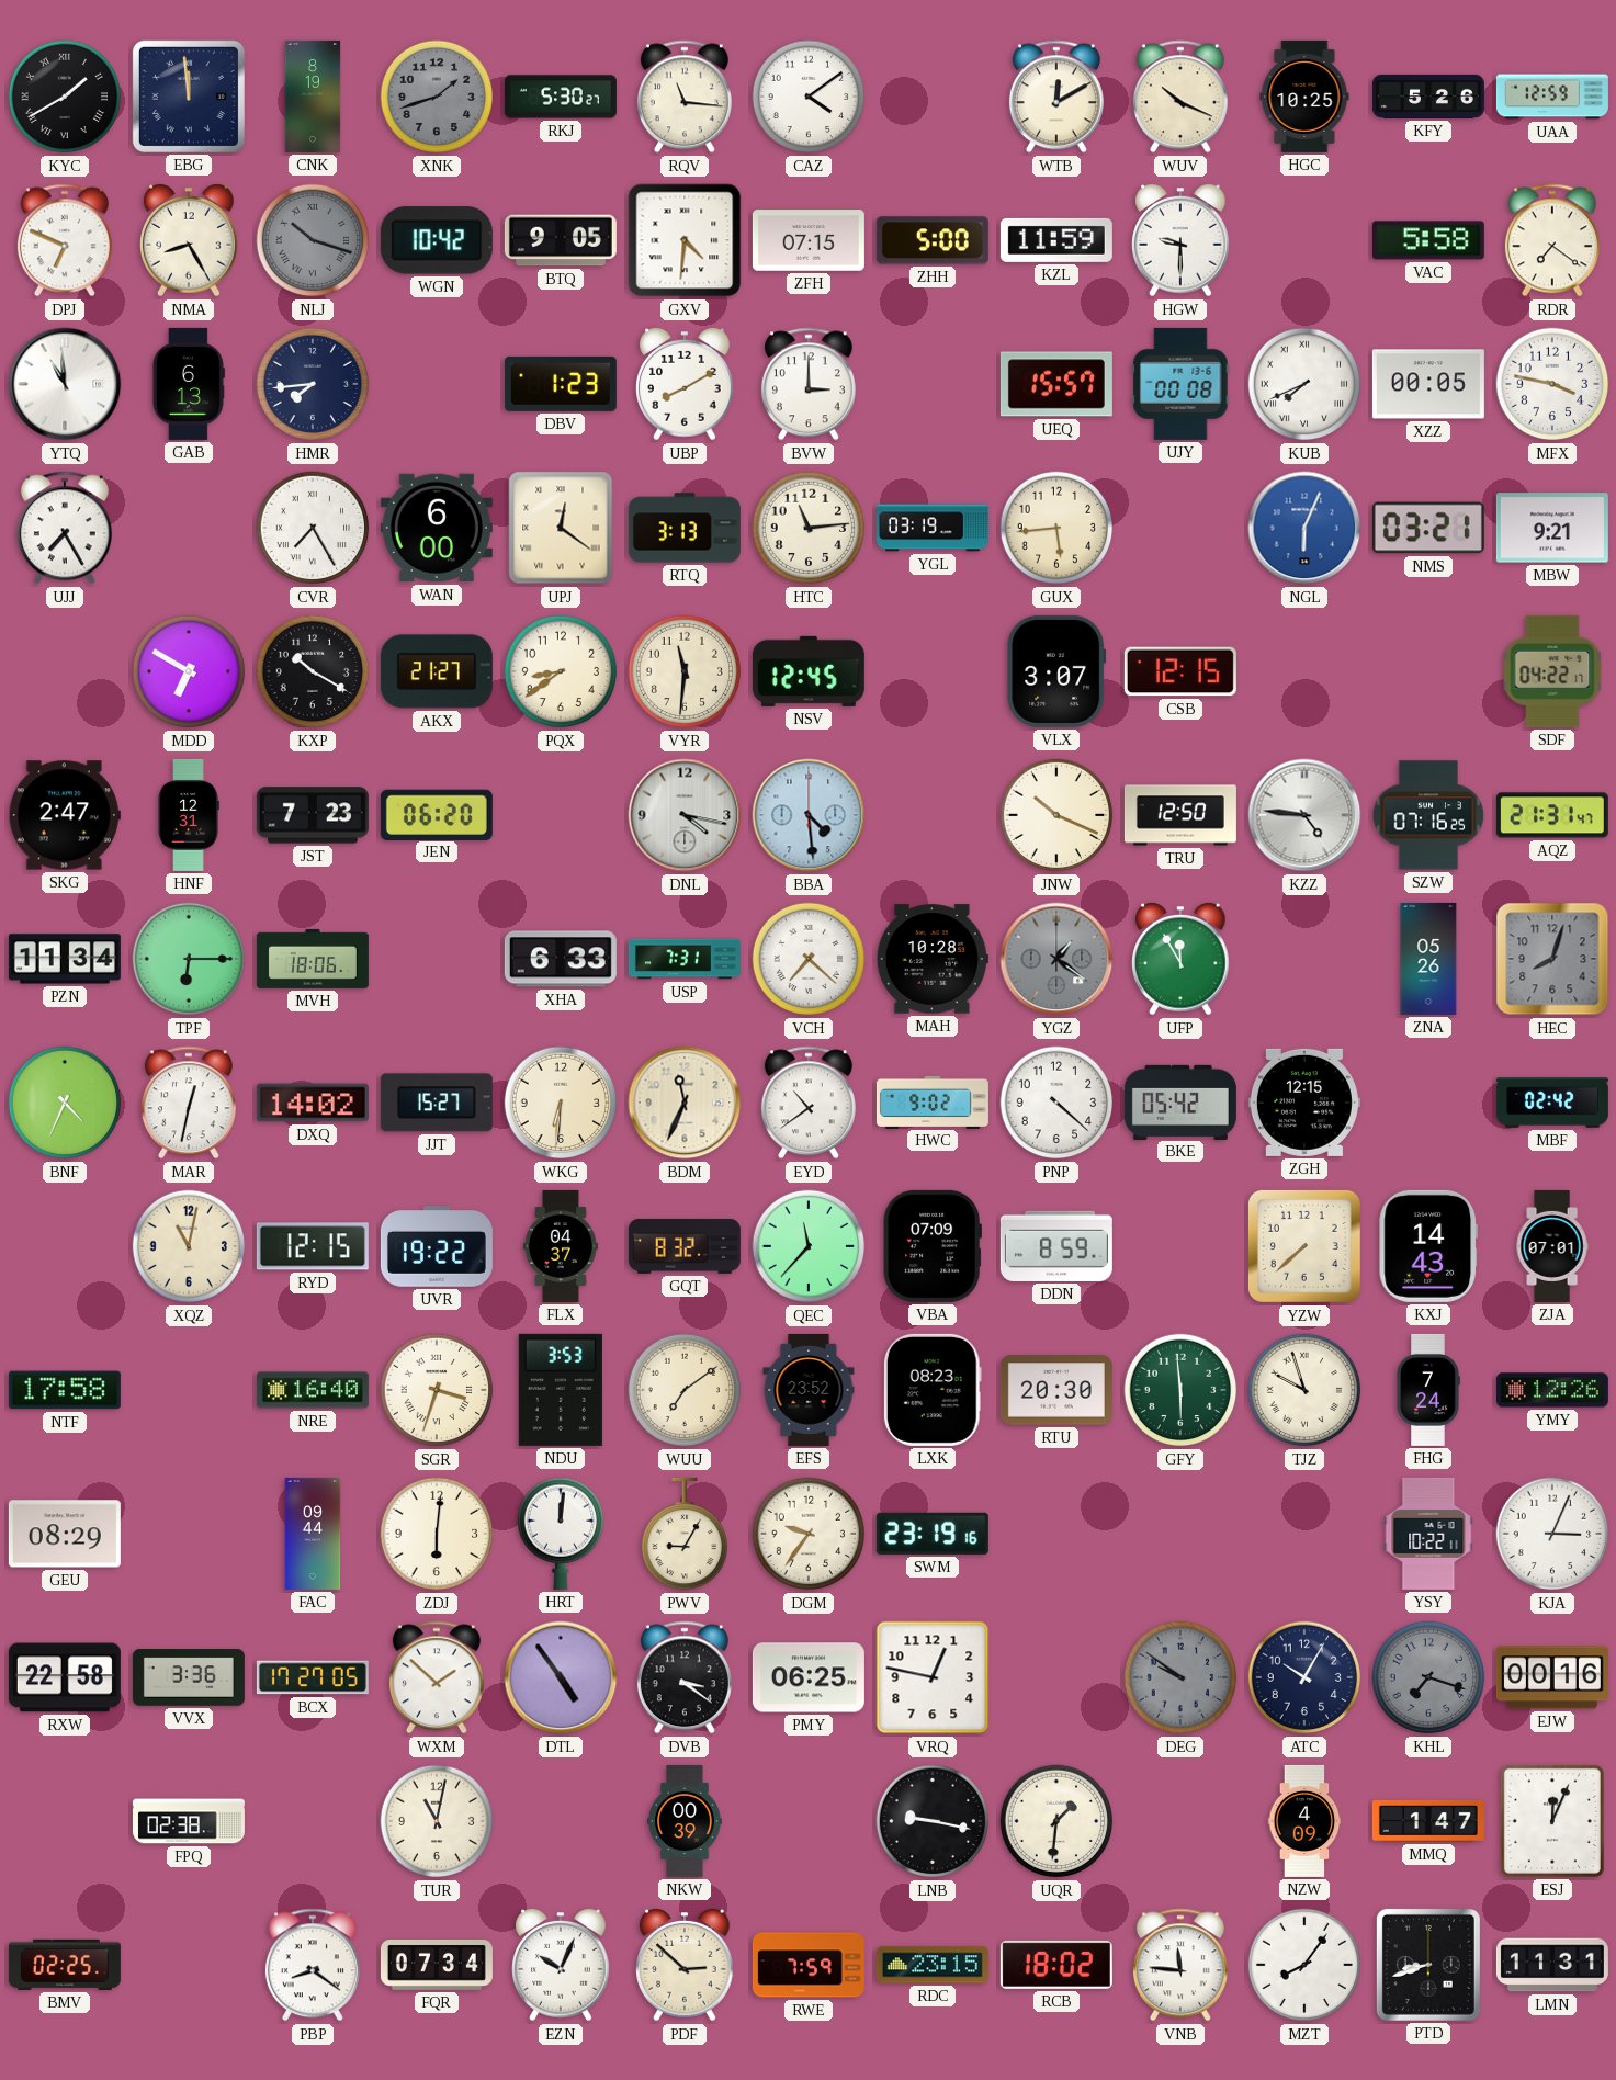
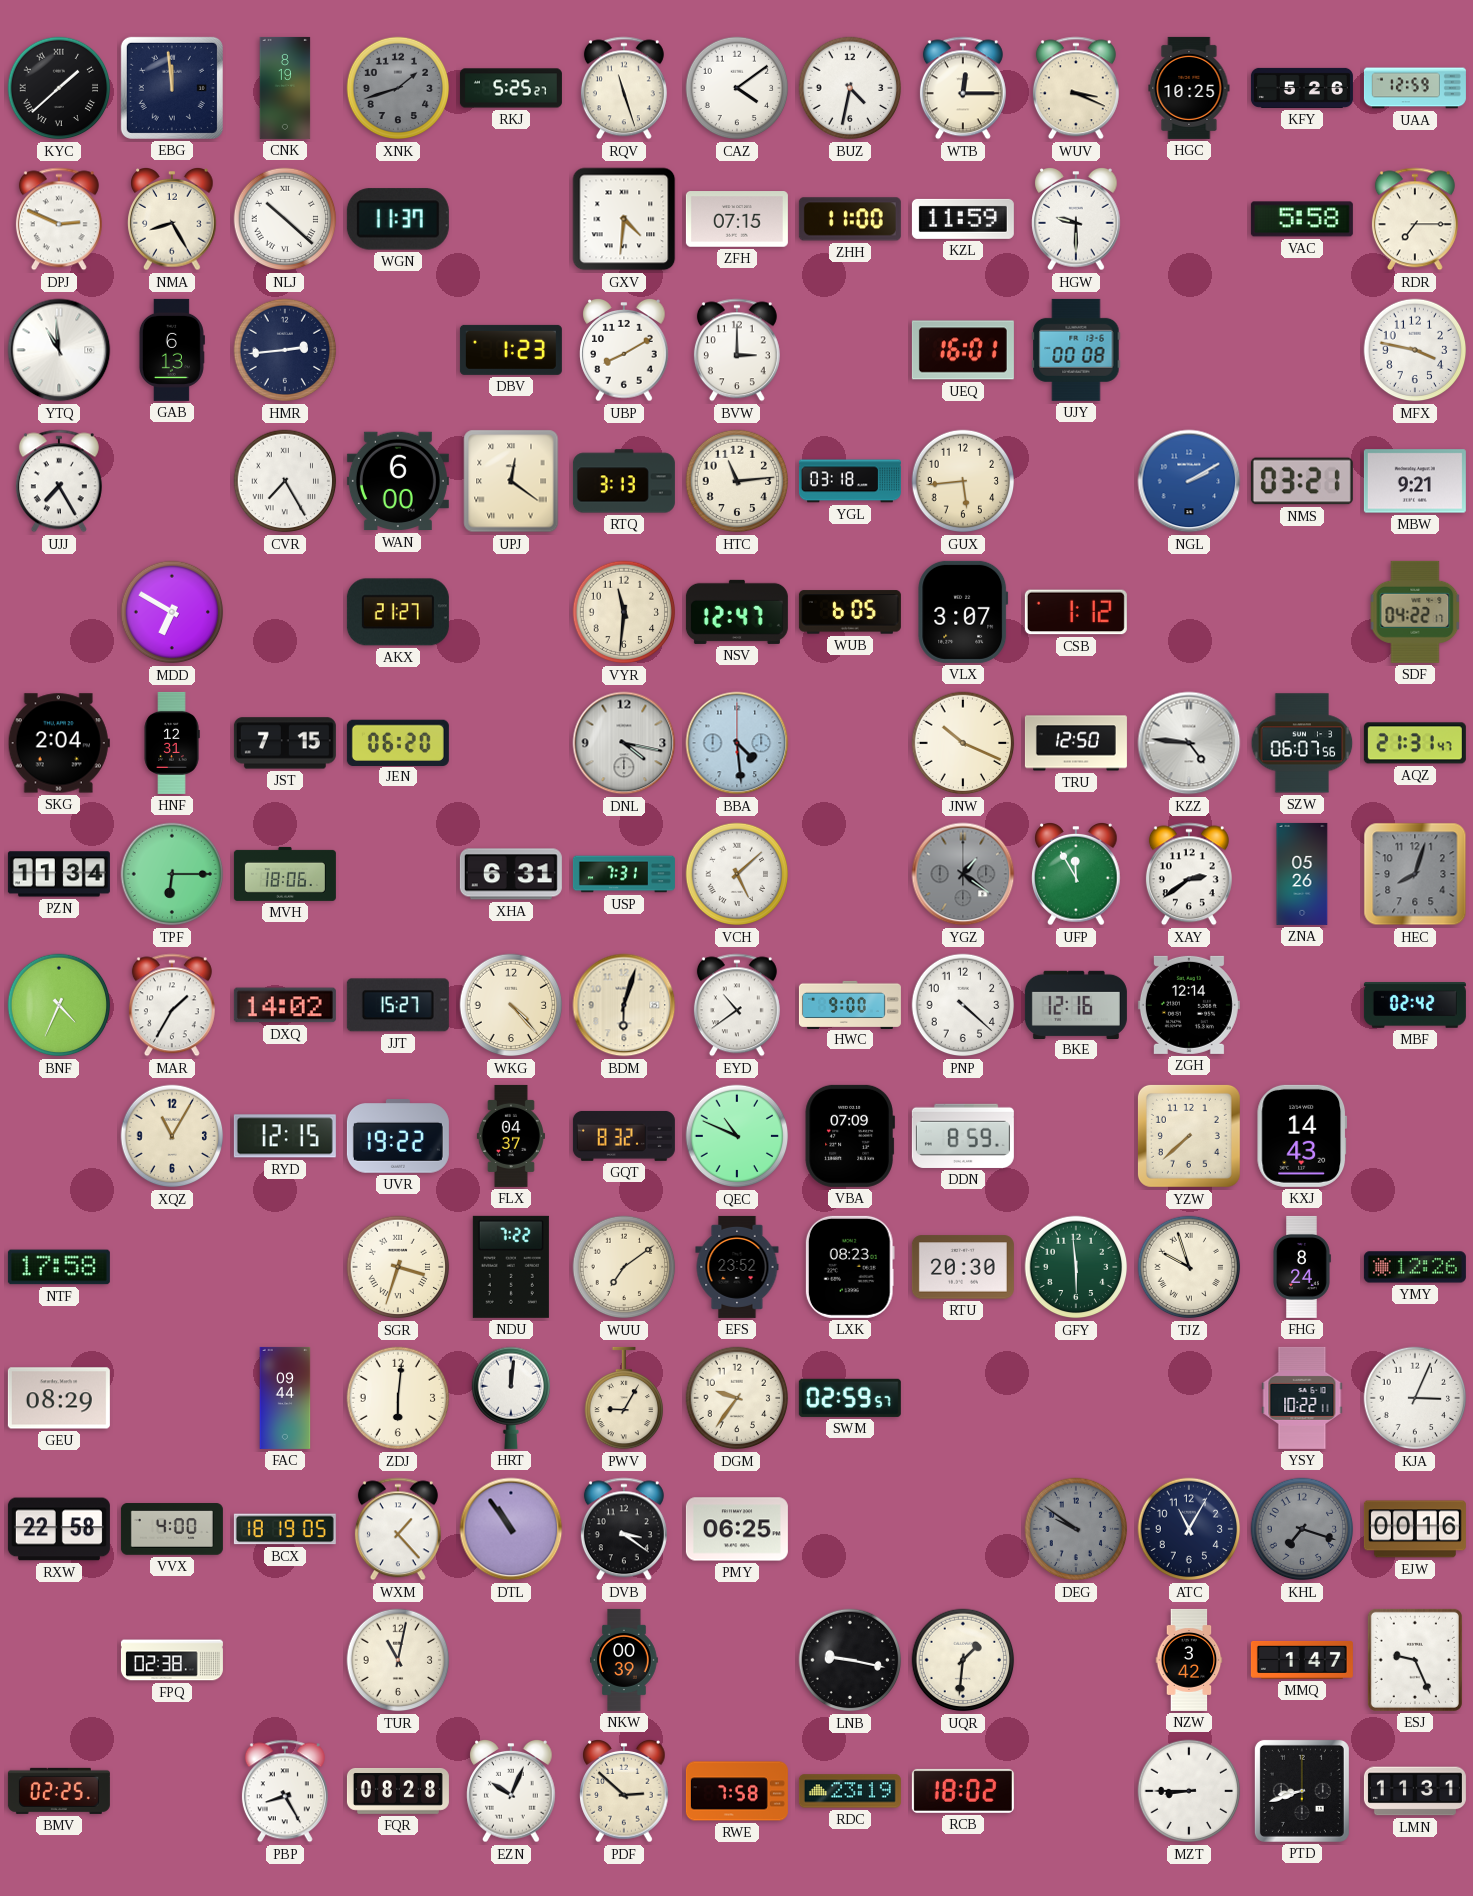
KYC: 1:40 -> 1:38 (59, 88)
RKJ: 5:30 -> 5:25 (511, 88)
RQV: 11:16 -> 11:27 (624, 88)
BUZ: none -> 4:32 (850, 88)
WTB: 12:10 -> 12:15 (963, 88)
WUV: 10:19 -> 3:19 (1076, 88)
DPJ: 6:49 -> 2:49 (59, 219)
NLJ: 10:18 -> 10:22 (285, 219)
NLJ dial: grey -> white (285, 219)
WGN: 10:42 -> 11:37 (398, 219)
BTQ: 9:05 -> none (561, 240)
ZHH: 5:00 -> 11:00 (850, 219)
RDR: 7:21 -> 7:15 (1415, 219)
HMR: 7:44 -> 2:44 (285, 350)
UEQ: 15:57 -> 16:01 (963, 350)
KUB: 7:41 -> none (1304, 384)
XZZ: 00:05 -> none (1428, 384)
YGL: 03:19 -> 03:18 (850, 481)
NGL: 6:04 -> 2:10 (1189, 481)
KXP: 10:20 -> none (313, 671)
PQX: 8:39 -> none (561, 671)
NSV: 12:45 -> 12:47 (737, 612)
WUB: none -> 6:05 (850, 612)
CSB: 12:15 -> 1:12 (1076, 612)
SKG: 2:47 -> 2:04 (59, 743)
JST: 7:23 -> 7:15 (285, 743)
SZW: 07:16 -> 06:07 (1302, 743)
XHA: 6:33 -> 6:31 (511, 874)
VCH: 7:22 -> 5:08 (737, 874)
MAH: 10:28 -> none (933, 959)
XAY: none -> 2:39 (1189, 874)
MAR: 12:32 -> 1:35 (172, 1005)
WKG: 6:31 -> 4:23 (511, 1005)
BDM: 11:34 -> 6:03 (624, 1005)
HWC: 9:02 -> 9:00 (850, 1004)
BKE: 05:42 -> 12:16 (1076, 1004)
ZGH: 12:15 -> 12:14 (1189, 1005)
XQZ: 11:02 -> 11:05 (172, 1136)
QEC: 11:37 -> 10:49 (737, 1136)
ZJA: 07:01 -> none (1552, 1246)
NRE: 16:40 -> none (313, 1390)
NDU: 3:53 -> 7:22 (511, 1267)
FHG: 7:24 -> 8:24 (1302, 1267)
SWM: 23:19 -> 02:59 (850, 1398)
VVX: 3:36 -> 4:00 (172, 1529)
BCX: 17:27 -> 18:19 (285, 1529)
WXM: 1:52 -> 1:23 (398, 1529)
DTL: 4:54 -> 10:54 (511, 1529)
VRQ: 12:47 -> none (933, 1677)
ATC: 10:05 -> 11:05 (1189, 1529)
NZW: 4:09 -> 3:42 (1189, 1660)
ESJ: 12:04 -> 9:26 (1415, 1660)
PBP: 8:21 -> 8:25 (285, 1791)
FQR: 07:34 -> 08:28 (398, 1791)
RWE: 7:59 -> 7:58 (737, 1791)
RDC: 23:15 -> 23:19 (850, 1791)
VNB: 11:46 -> none (1180, 1965)
MZT: 8:06 -> 8:45 (1189, 1791)
